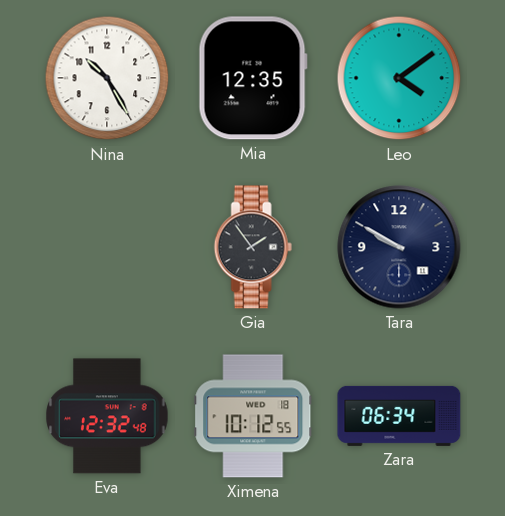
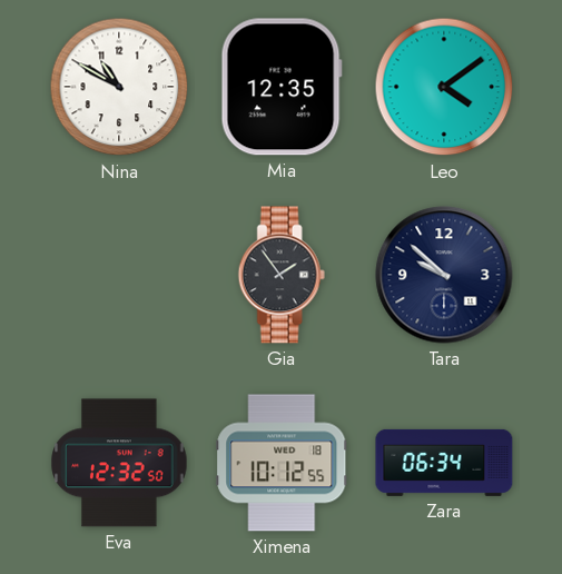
Nina: 10:25 -> 10:50 (119, 87)
Tara: 9:50 -> 9:52 (444, 275)
Eva: 12:32:48 -> 12:32:50 (119, 463)
